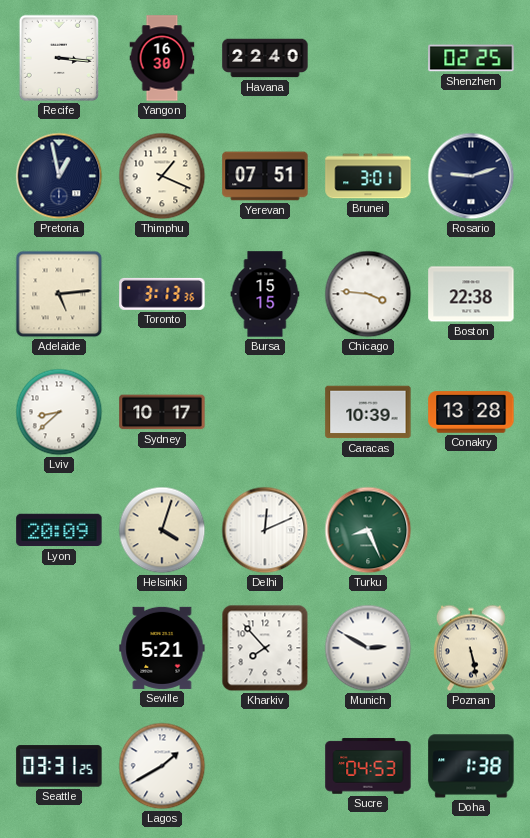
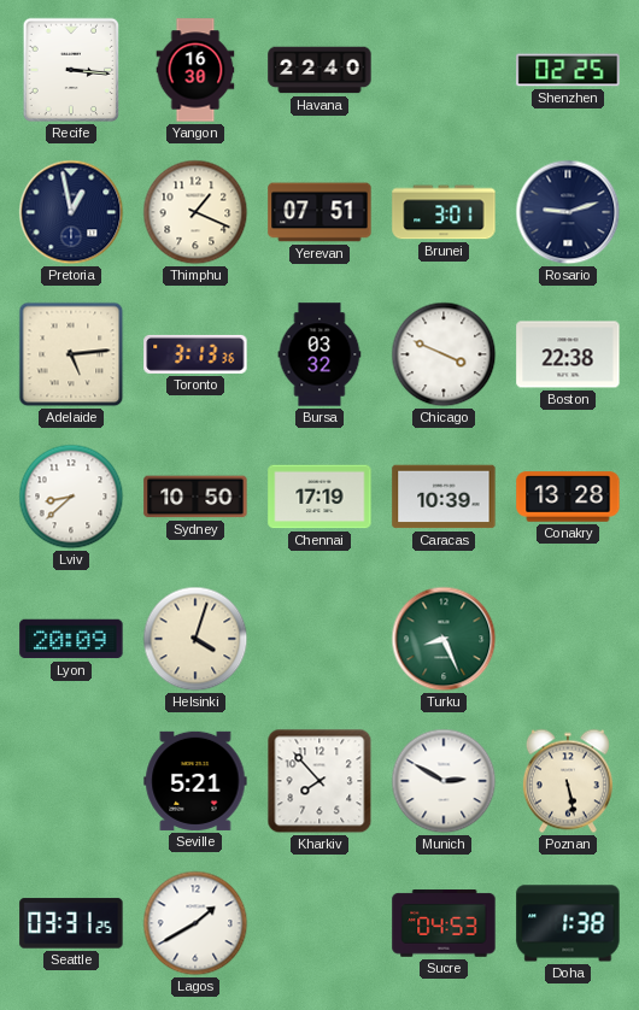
Bursa: 15:15 -> 03:32 (319, 354)
Chicago: 3:46 -> 3:49 (444, 354)
Sydney: 10:17 -> 10:50 (195, 497)
Chennai: none -> 17:19 (319, 497)
Delhi: 12:11 -> none (265, 530)
